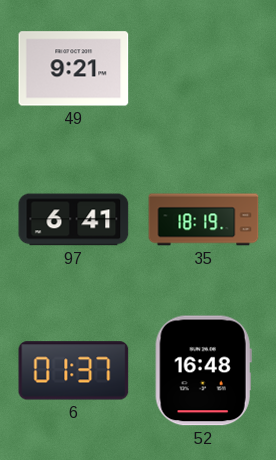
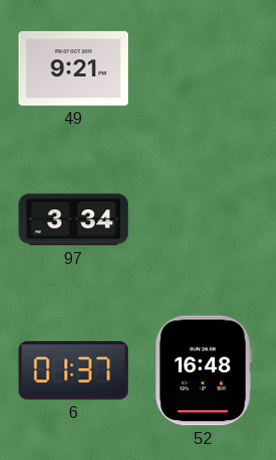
97: 6:41 -> 3:34 (74, 220)
35: 18:19 -> none (204, 220)
